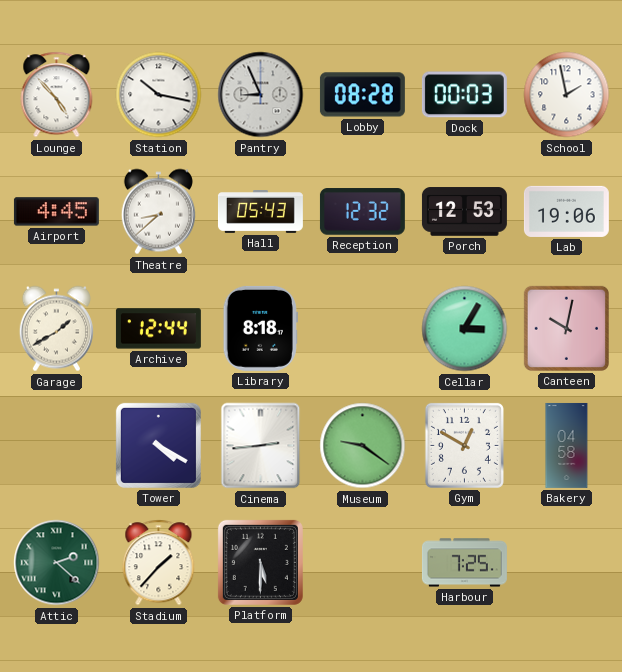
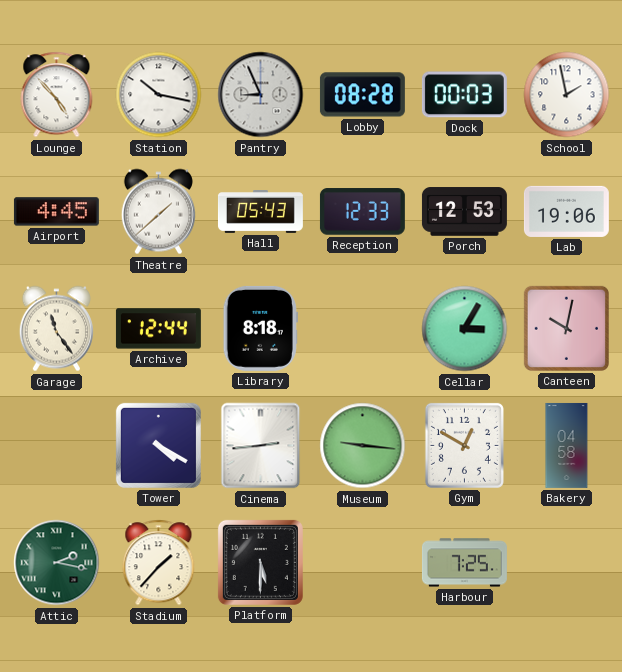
Theatre: 8:38 -> 1:38 (158, 212)
Reception: 12:32 -> 12:33 (362, 212)
Garage: 1:40 -> 11:24 (56, 329)
Museum: 9:21 -> 9:16 (363, 446)
Attic: 2:22 -> 2:17 (57, 563)
